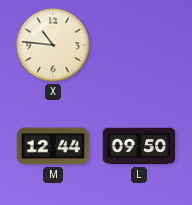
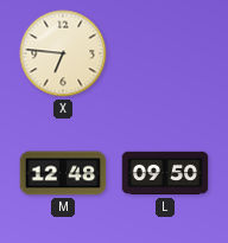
X: 10:46 -> 6:46 (63, 53)
M: 12:44 -> 12:48 (63, 173)
